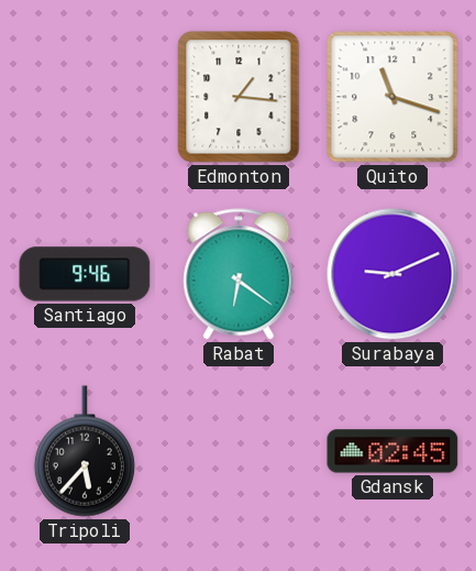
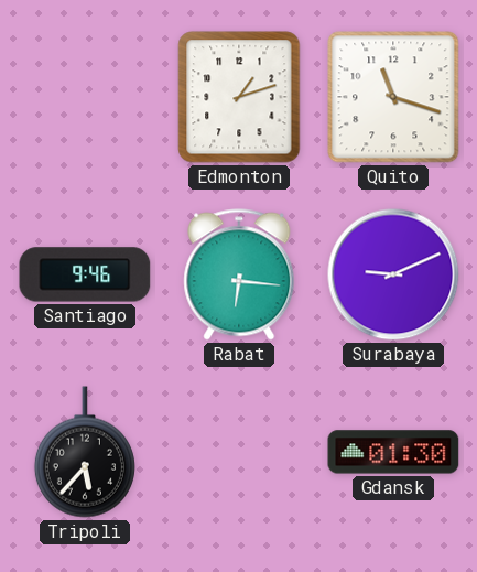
Edmonton: 1:16 -> 1:12 (239, 97)
Rabat: 6:21 -> 6:16 (239, 274)
Gdansk: 02:45 -> 01:30 (393, 452)
